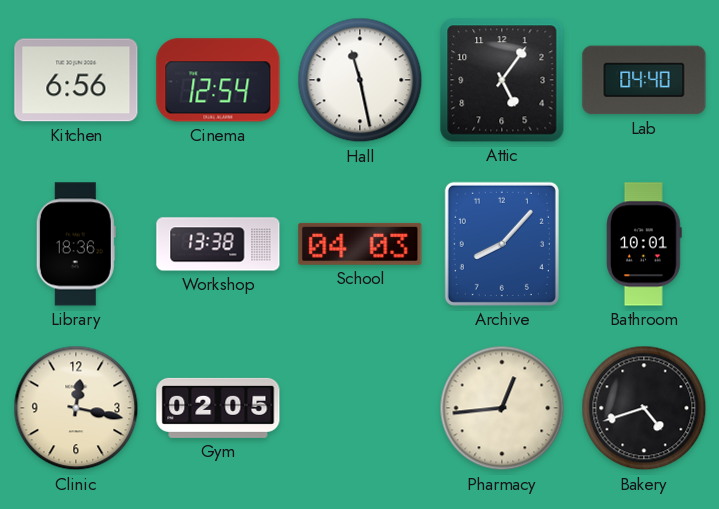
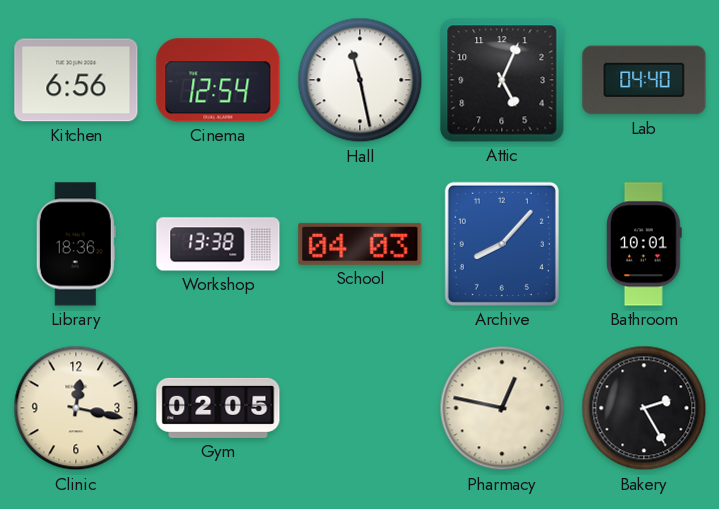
Attic: 5:06 -> 5:04 (502, 80)
Pharmacy: 12:44 -> 12:47 (502, 408)
Bakery: 4:42 -> 2:25 (644, 408)
